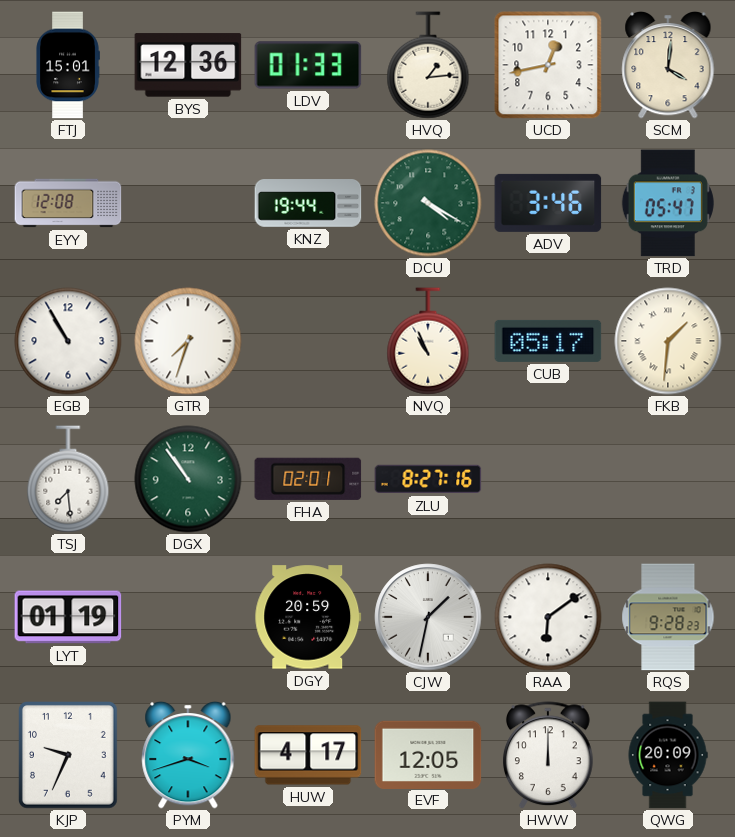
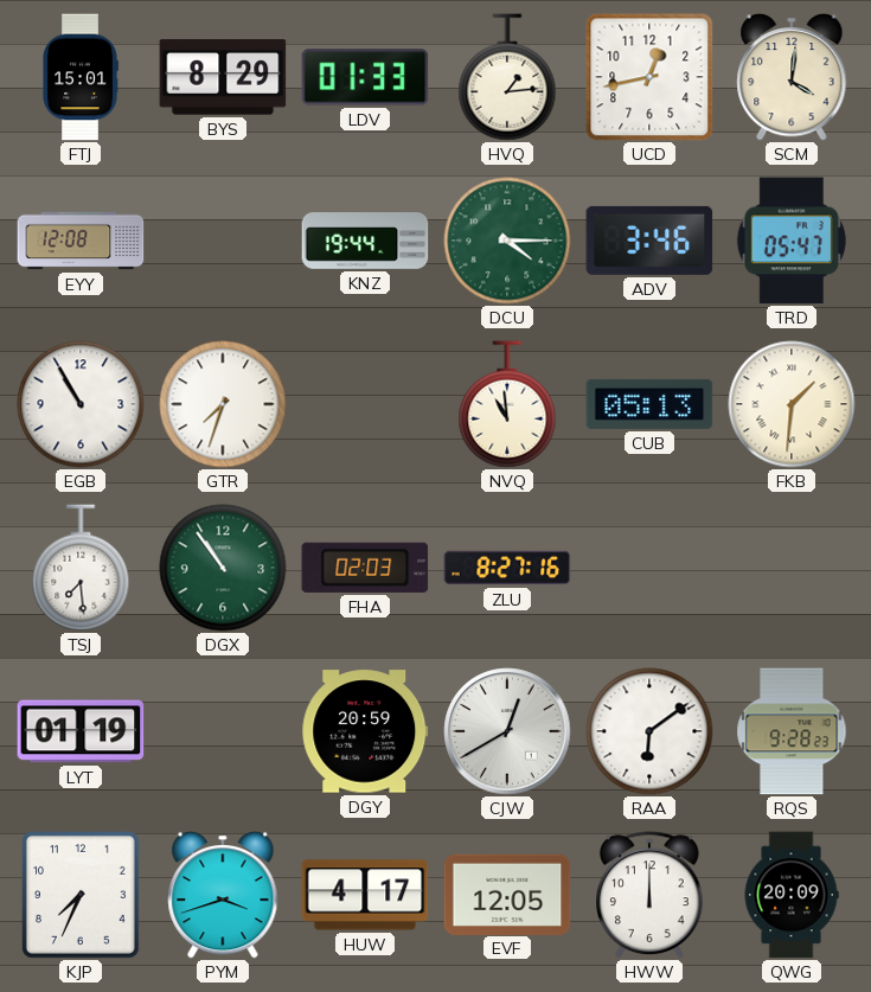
BYS: 12:36 -> 8:29 (223, 77)
DCU: 4:20 -> 4:15 (507, 241)
NVQ: 10:56 -> 10:59 (507, 404)
CUB: 05:17 -> 05:13 (649, 404)
FHA: 02:01 -> 02:03 (365, 568)
CJW: 1:32 -> 12:40 (507, 731)
KJP: 9:34 -> 7:34 (81, 896)
